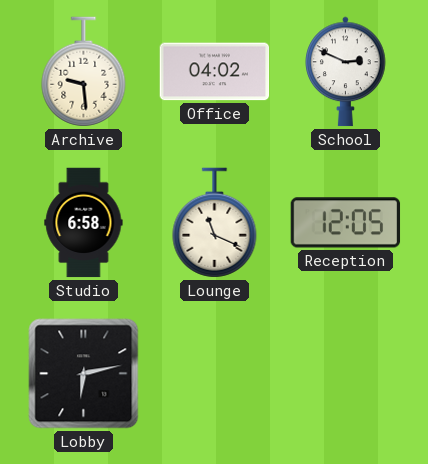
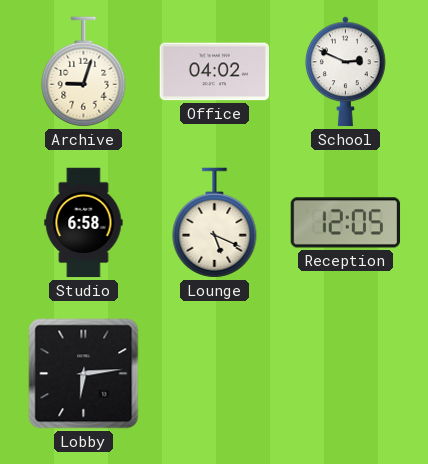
Archive: 9:29 -> 9:03 (84, 72)
Lounge: 11:19 -> 5:19 (215, 223)
Lobby: 6:13 -> 6:14 (84, 374)
